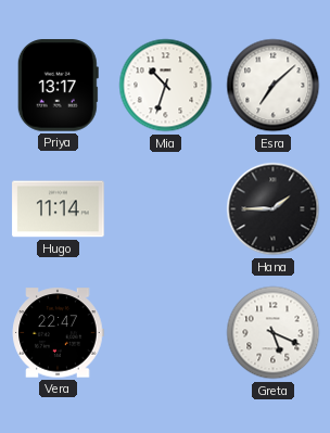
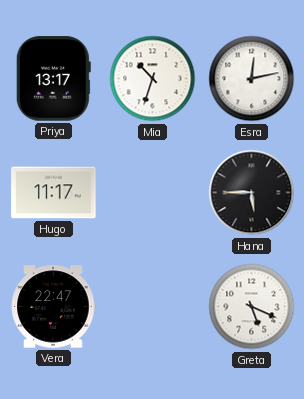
Esra: 7:08 -> 12:13 (252, 79)
Hugo: 11:14 -> 11:17 (54, 193)
Hana: 1:45 -> 5:45 (252, 193)
